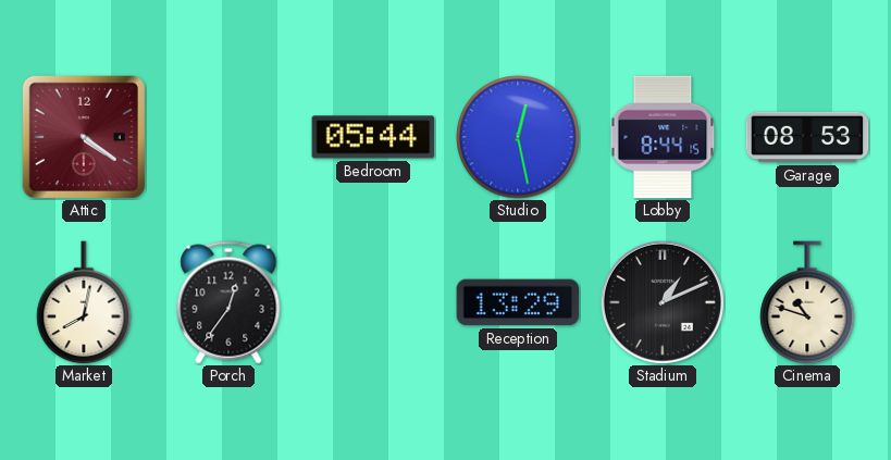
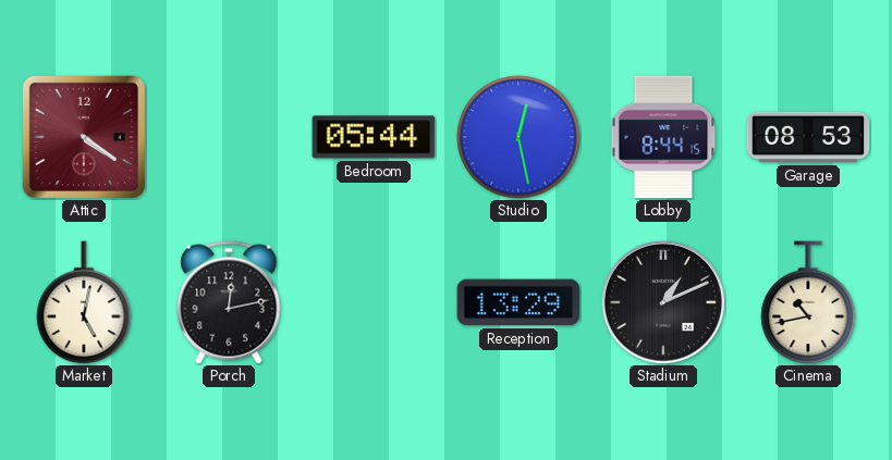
Market: 8:02 -> 5:02 (84, 302)
Porch: 12:36 -> 12:13 (229, 302)
Cinema: 10:48 -> 10:43 (808, 302)
